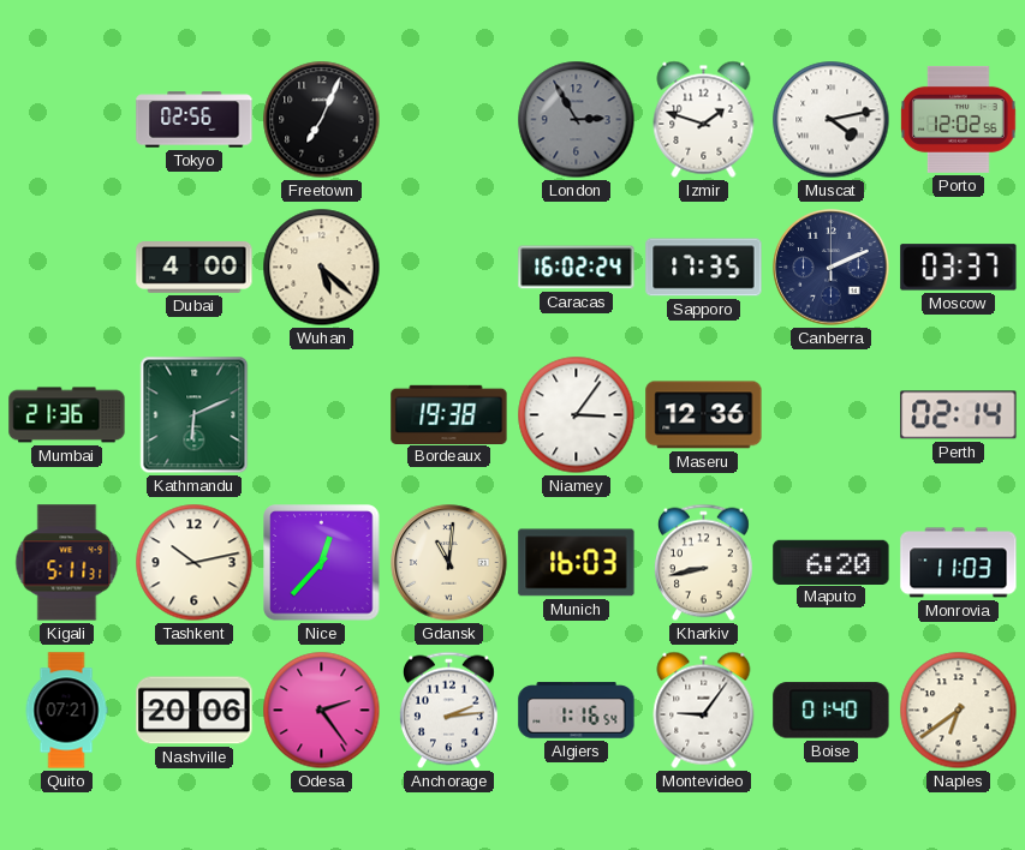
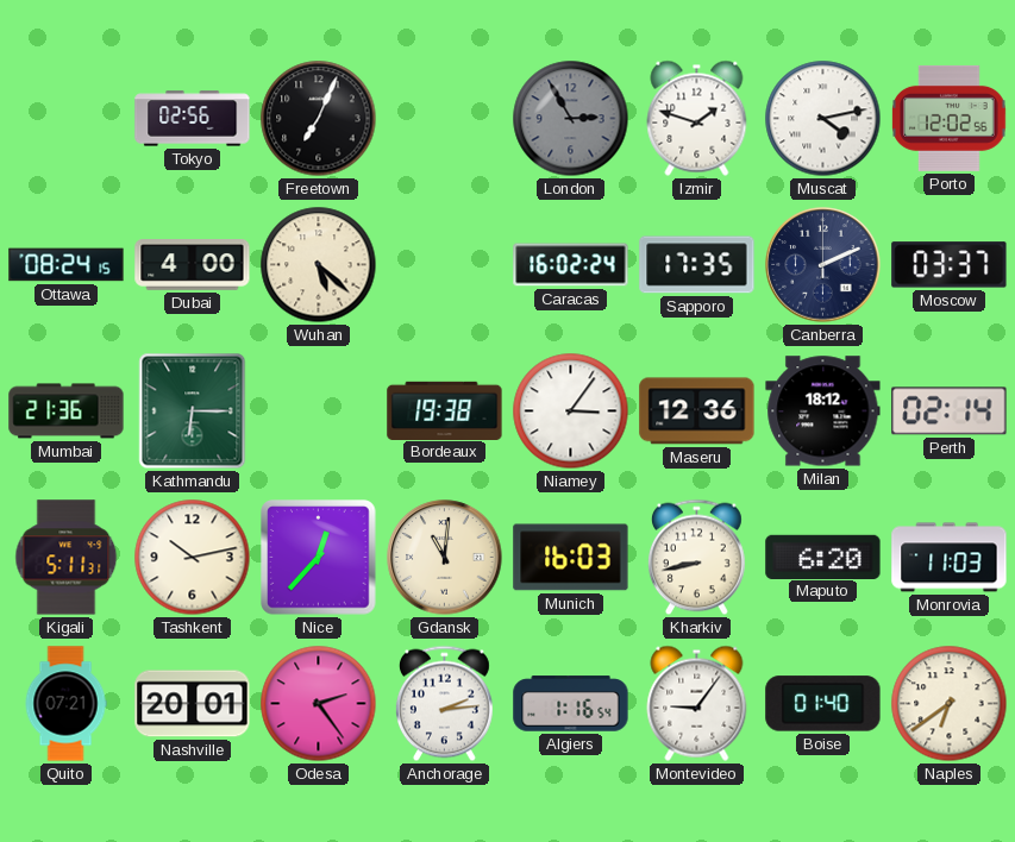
Ottawa: none -> 08:24 (67, 265)
Kathmandu: 6:11 -> 6:15 (193, 411)
Milan: none -> 18:12 (823, 411)
Nashville: 20:06 -> 20:01 (193, 704)
